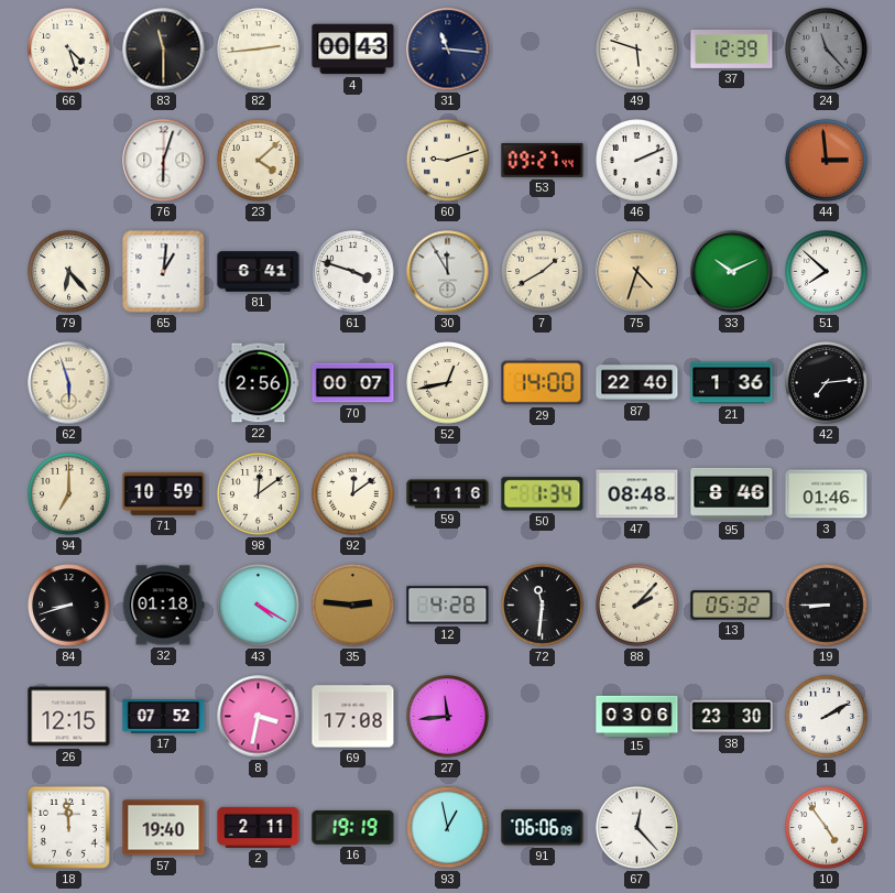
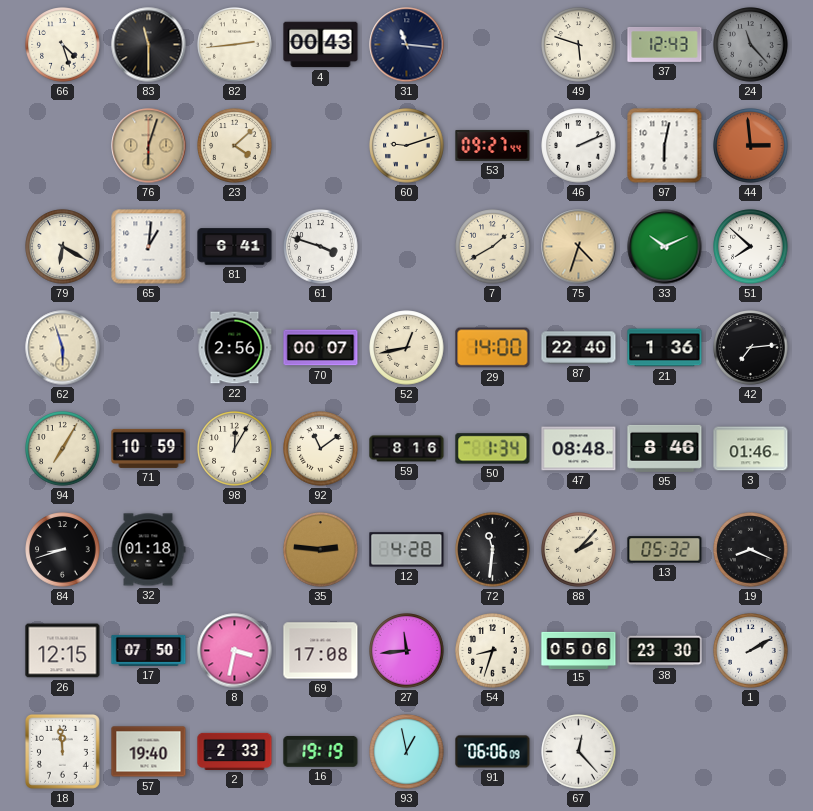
37: 12:39 -> 12:43 (665, 44)
76 dial: white -> champagne (149, 146)
97: none -> 6:02 (665, 146)
79: 6:23 -> 6:20 (63, 247)
30: 11:55 -> none (448, 272)
94: 7:00 -> 7:05 (63, 449)
98: 12:09 -> 12:05 (235, 449)
92: 12:09 -> 11:09 (321, 449)
59: 1:16 -> 8:16 (407, 449)
43: 4:20 -> none (259, 606)
19: 8:45 -> 8:19 (751, 550)
17: 07:52 -> 07:50 (149, 650)
54: none -> 8:33 (493, 651)
15: 03:06 -> 05:06 (579, 650)
2: 2:11 -> 2:33 (235, 751)
10: 4:54 -> none (827, 828)
